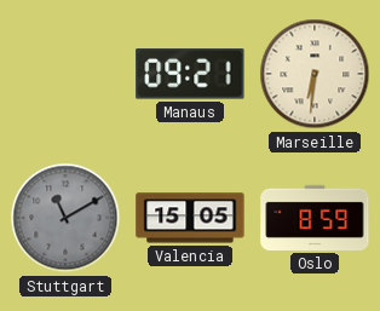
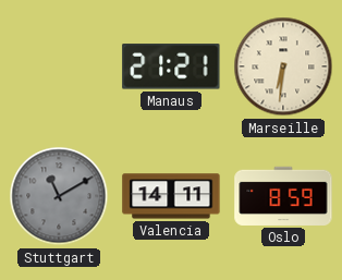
Manaus: 09:21 -> 21:21 (171, 66)
Valencia: 15:05 -> 14:11 (171, 196)
